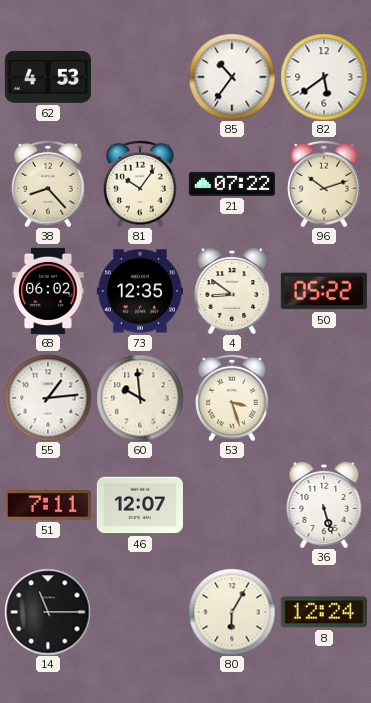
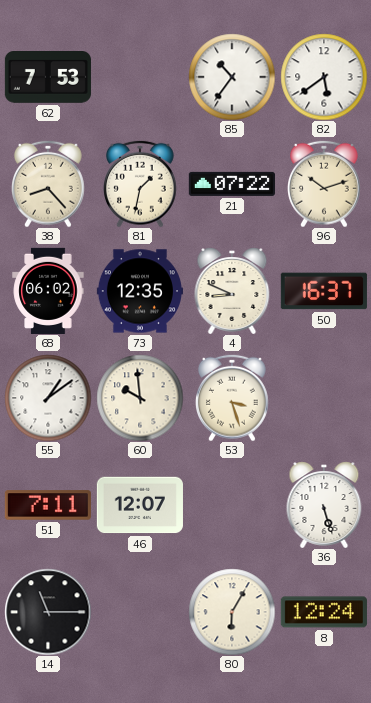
62: 4:53 -> 7:53 (48, 77)
81: 10:06 -> 1:32 (141, 184)
4: 8:51 -> 8:49 (232, 291)
50: 05:22 -> 16:37 (324, 291)
55: 1:14 -> 1:09 (48, 398)
